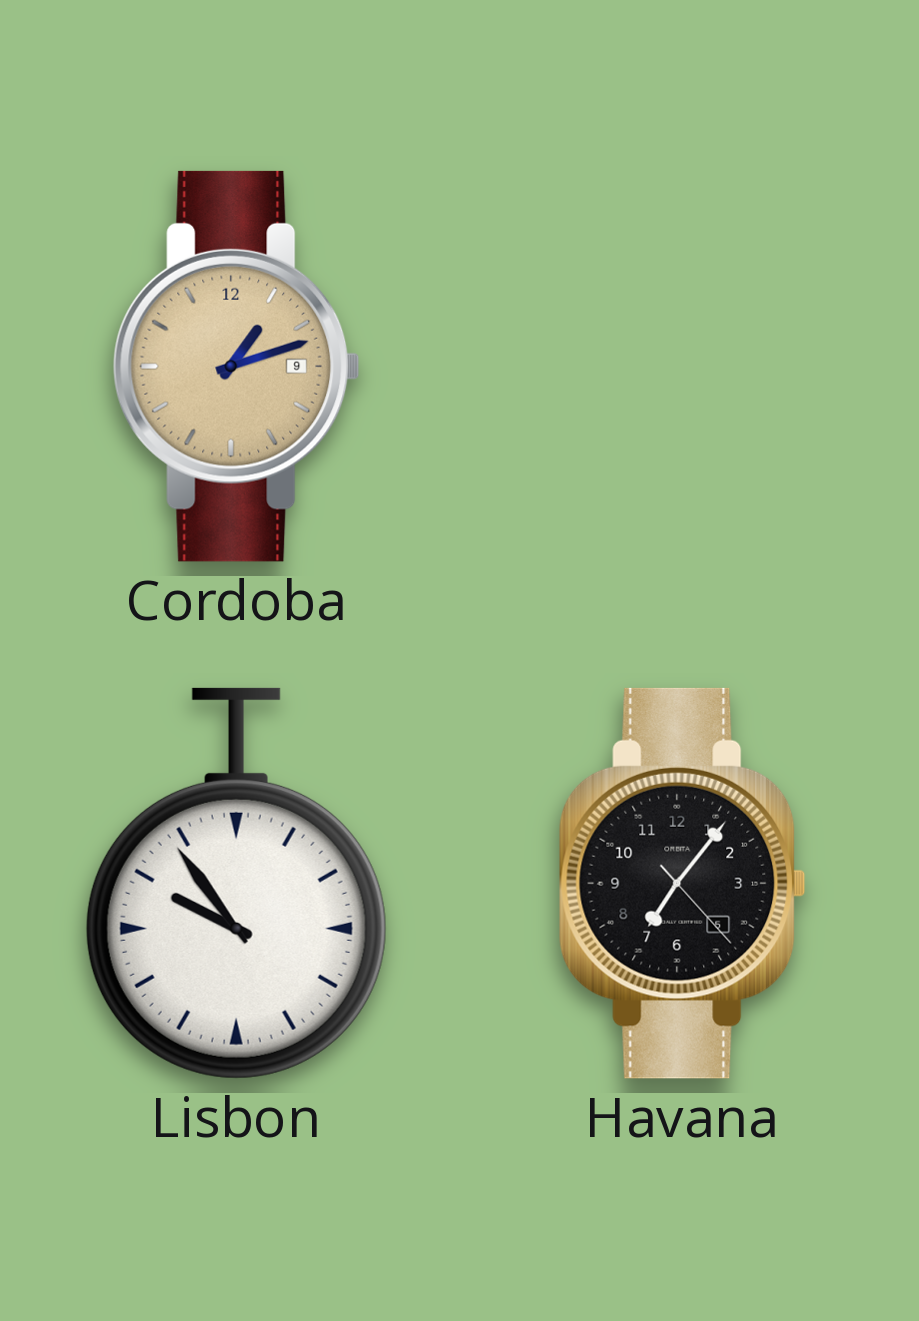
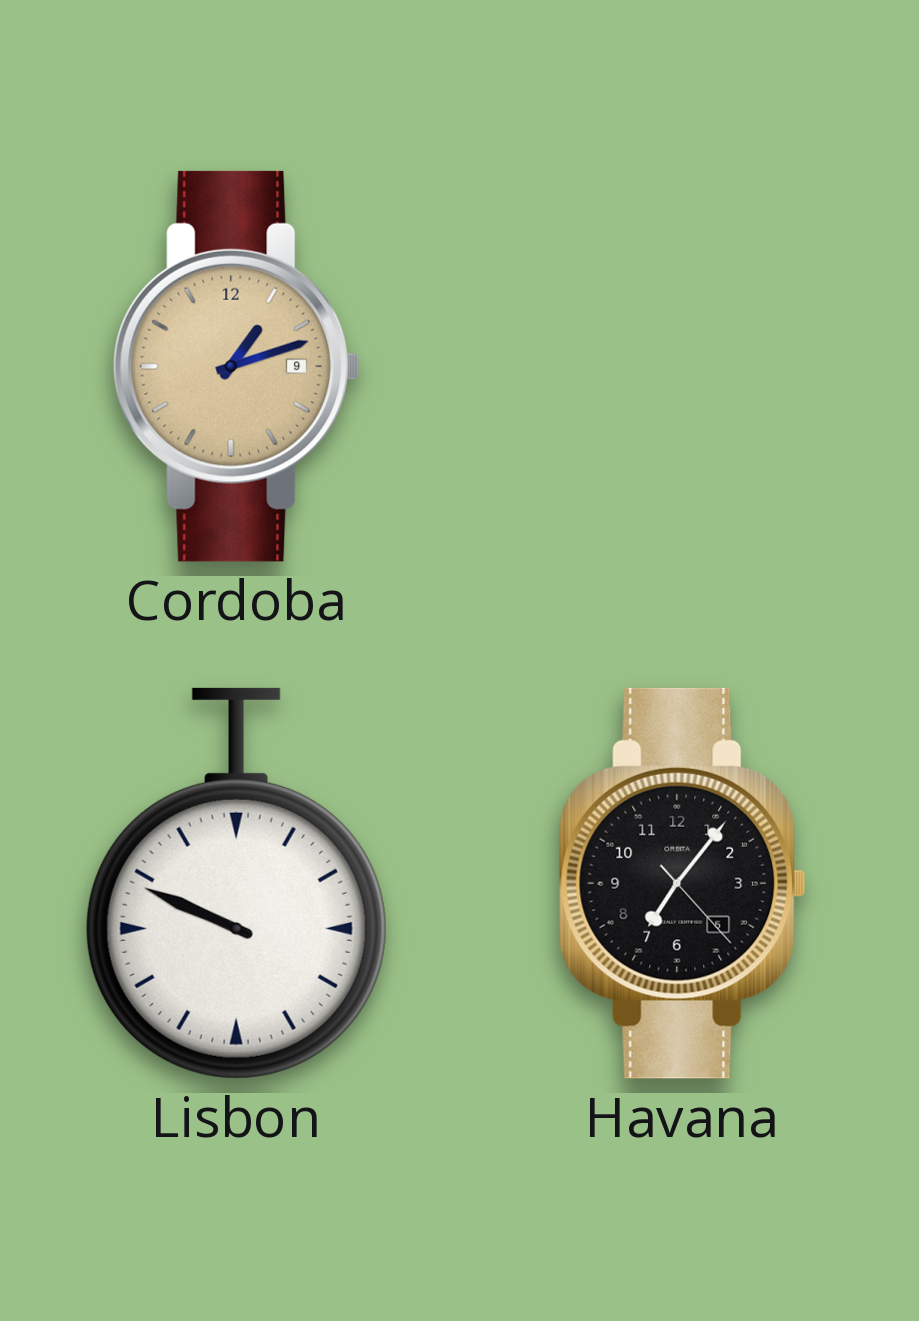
Lisbon: 9:54 -> 9:49 (236, 883)
